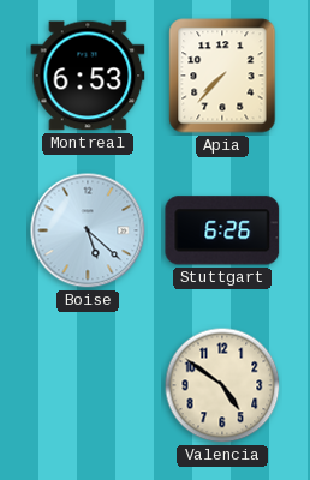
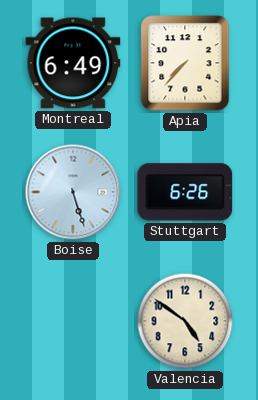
Montreal: 6:53 -> 6:49 (73, 63)
Boise: 5:22 -> 5:27 (73, 192)
